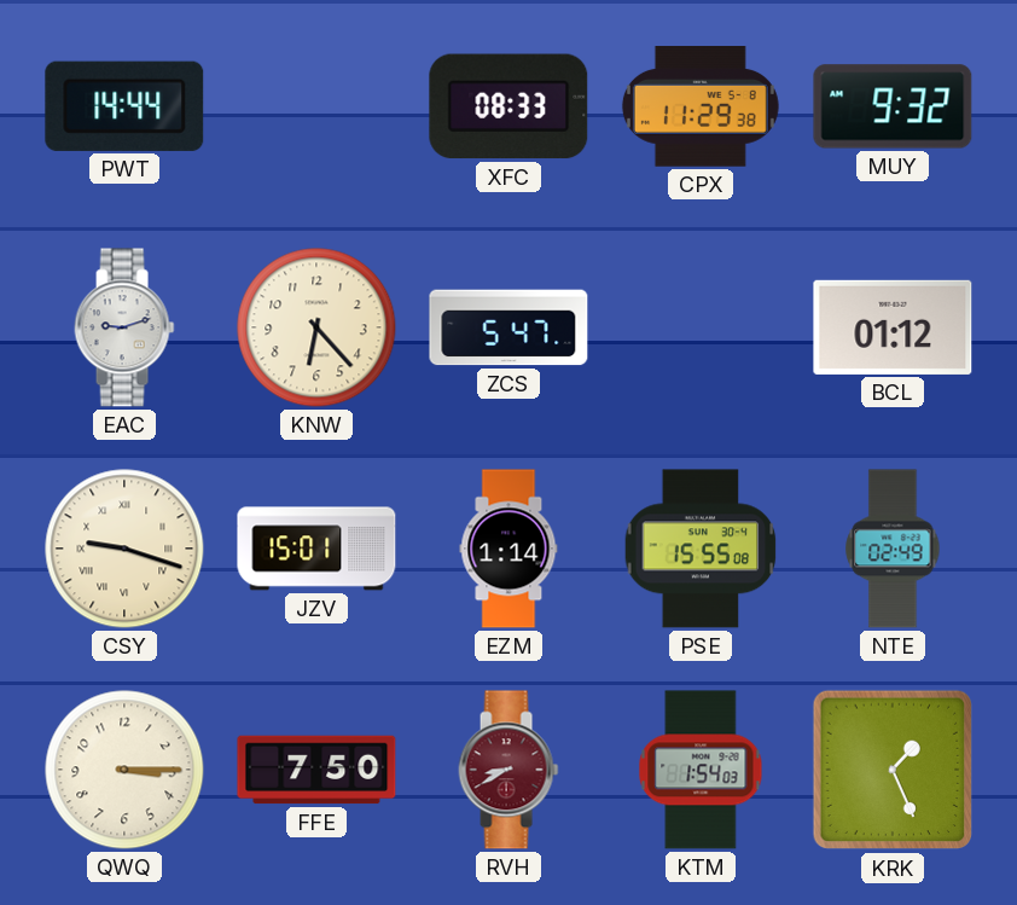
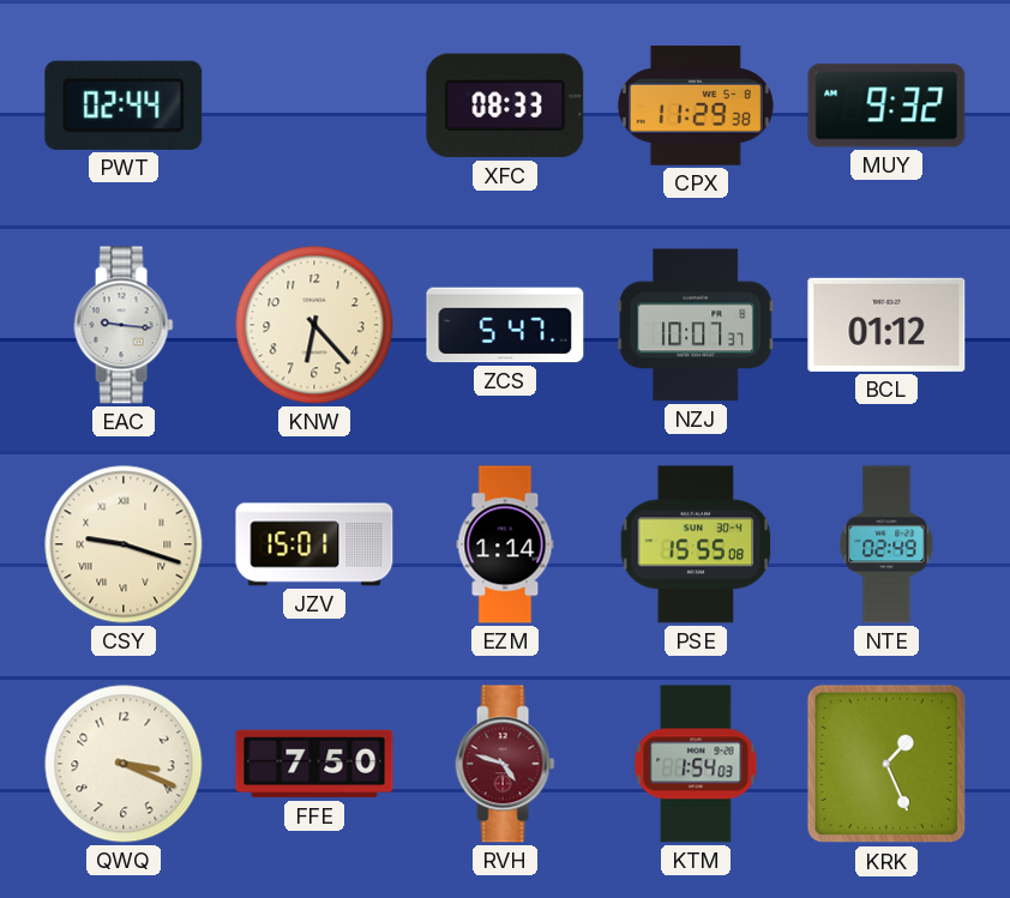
PWT: 14:44 -> 02:44 (124, 106)
EAC: 9:12 -> 9:16 (124, 325)
NZJ: none -> 10:07 (696, 325)
QWQ: 3:15 -> 3:19 (124, 764)
RVH: 8:40 -> 4:48 (505, 764)
